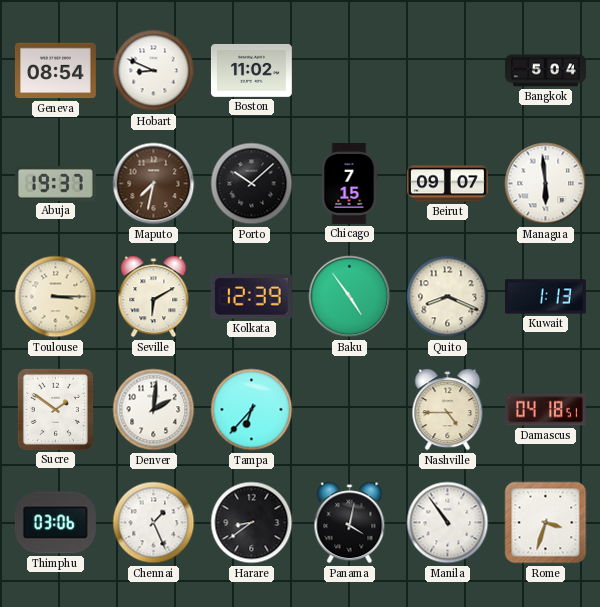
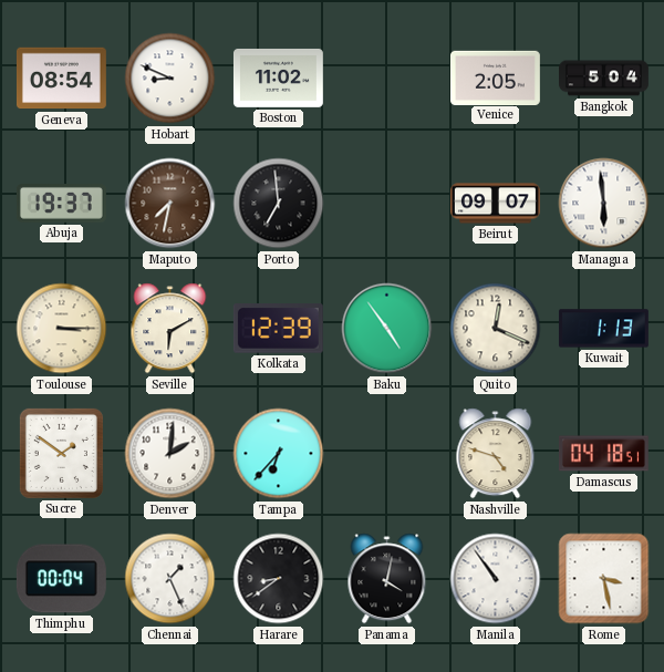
Venice: none -> 2:05 (495, 77)
Porto: 10:08 -> 6:59 (279, 204)
Chicago: 7:15 -> none (349, 183)
Quito: 8:19 -> 12:19 (496, 329)
Nashville: 4:45 -> 4:48 (496, 454)
Thimphu: 03:06 -> 00:04 (61, 579)
Rome: 3:33 -> 3:28 (604, 579)
